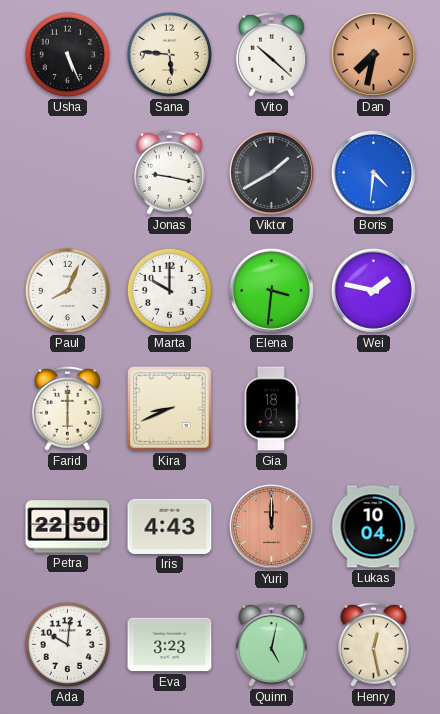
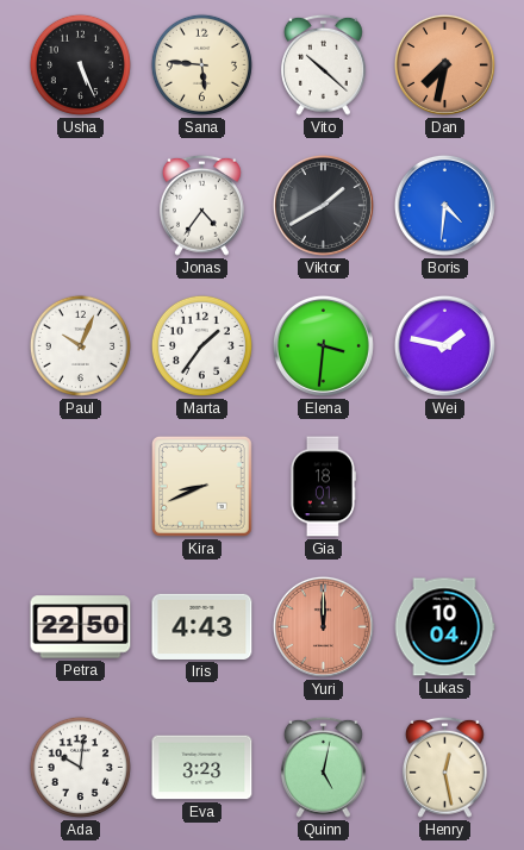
Jonas: 9:17 -> 4:36 (201, 205)
Paul: 8:04 -> 10:04 (80, 345)
Marta: 10:00 -> 1:36 (201, 345)
Farid: 6:00 -> none (67, 408)
